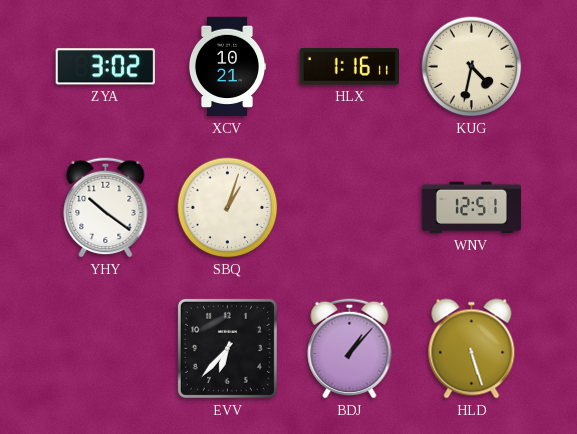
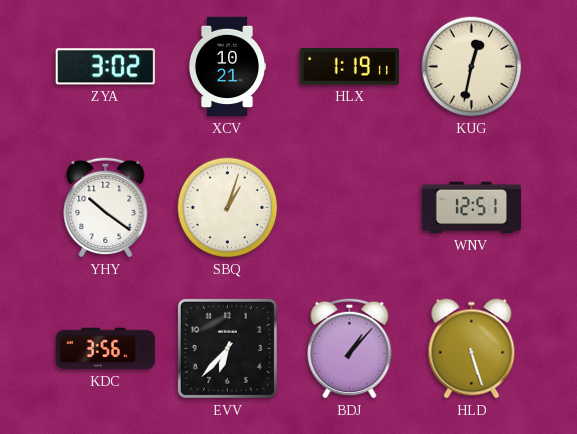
HLX: 1:16 -> 1:19 (349, 67)
KUG: 4:32 -> 12:32 (472, 67)
KDC: none -> 3:56 (106, 349)
